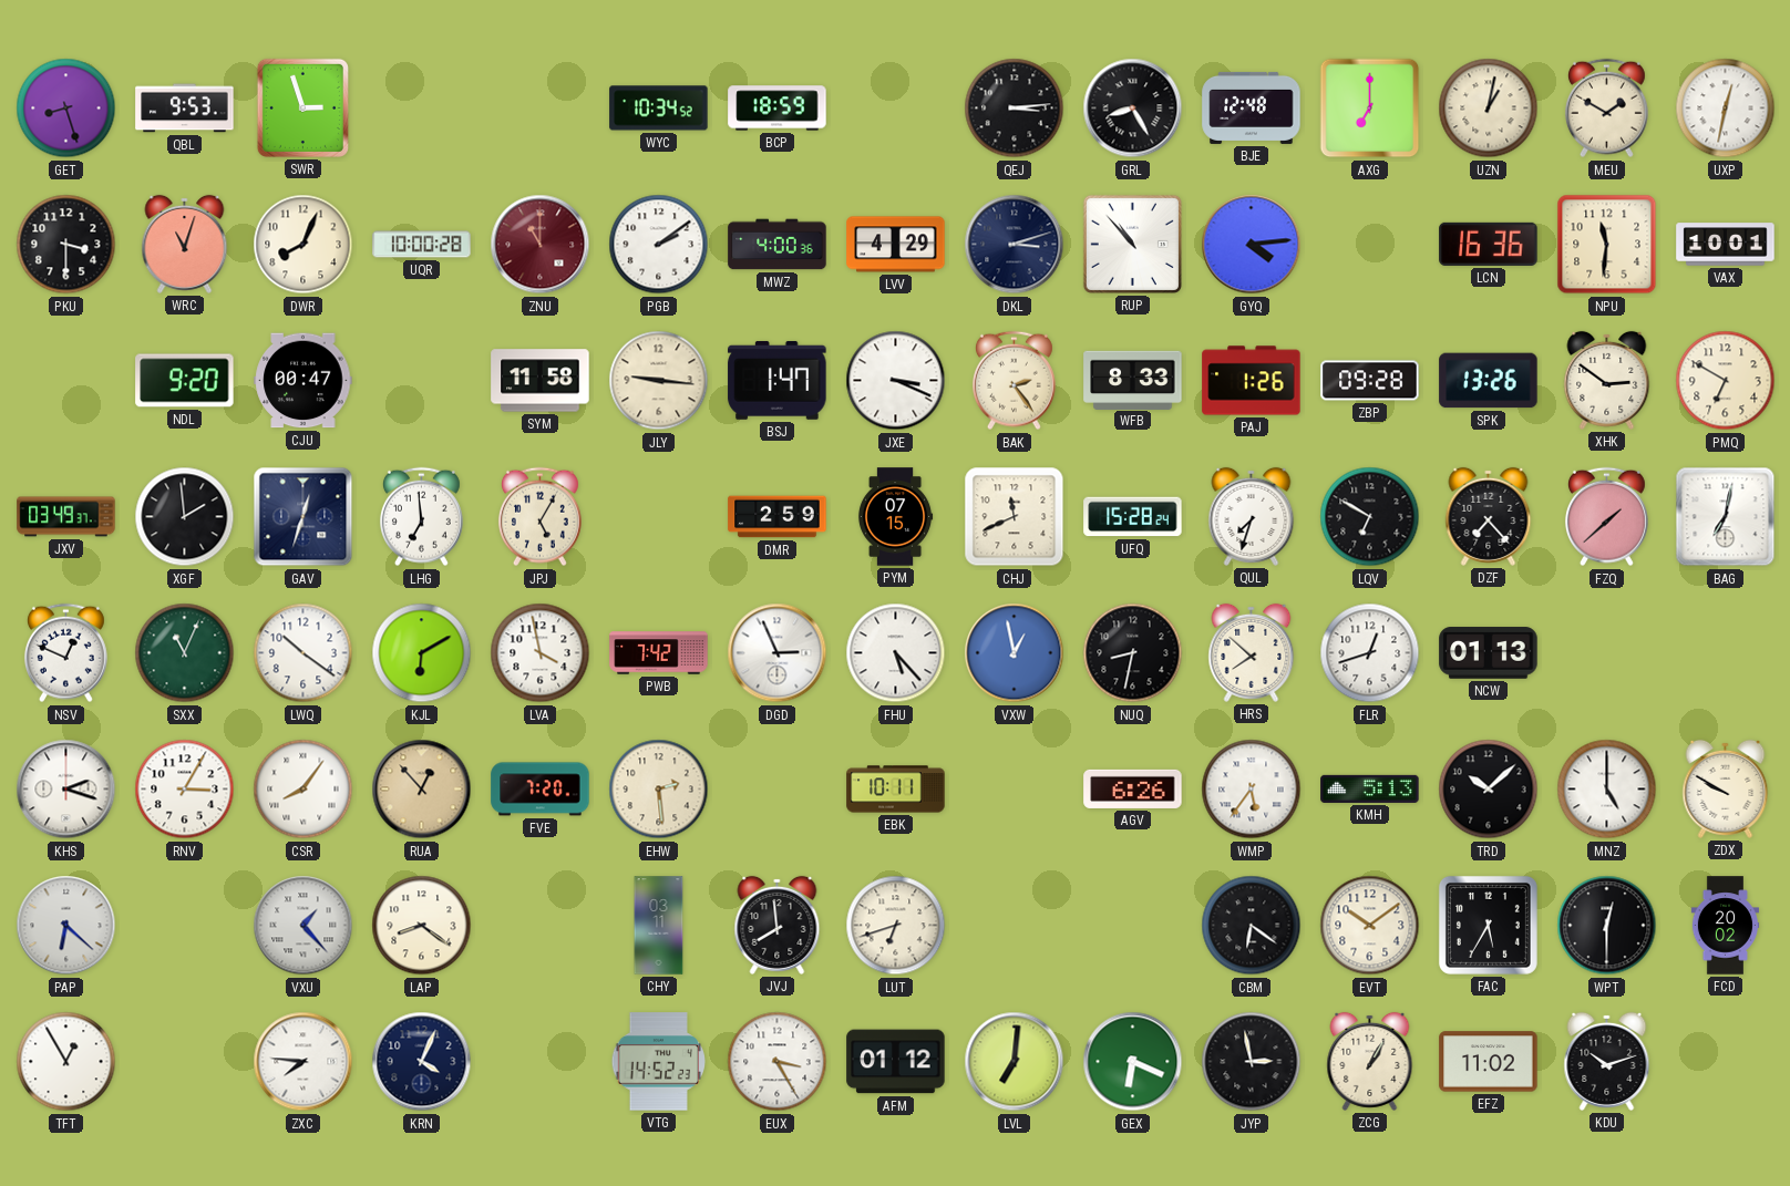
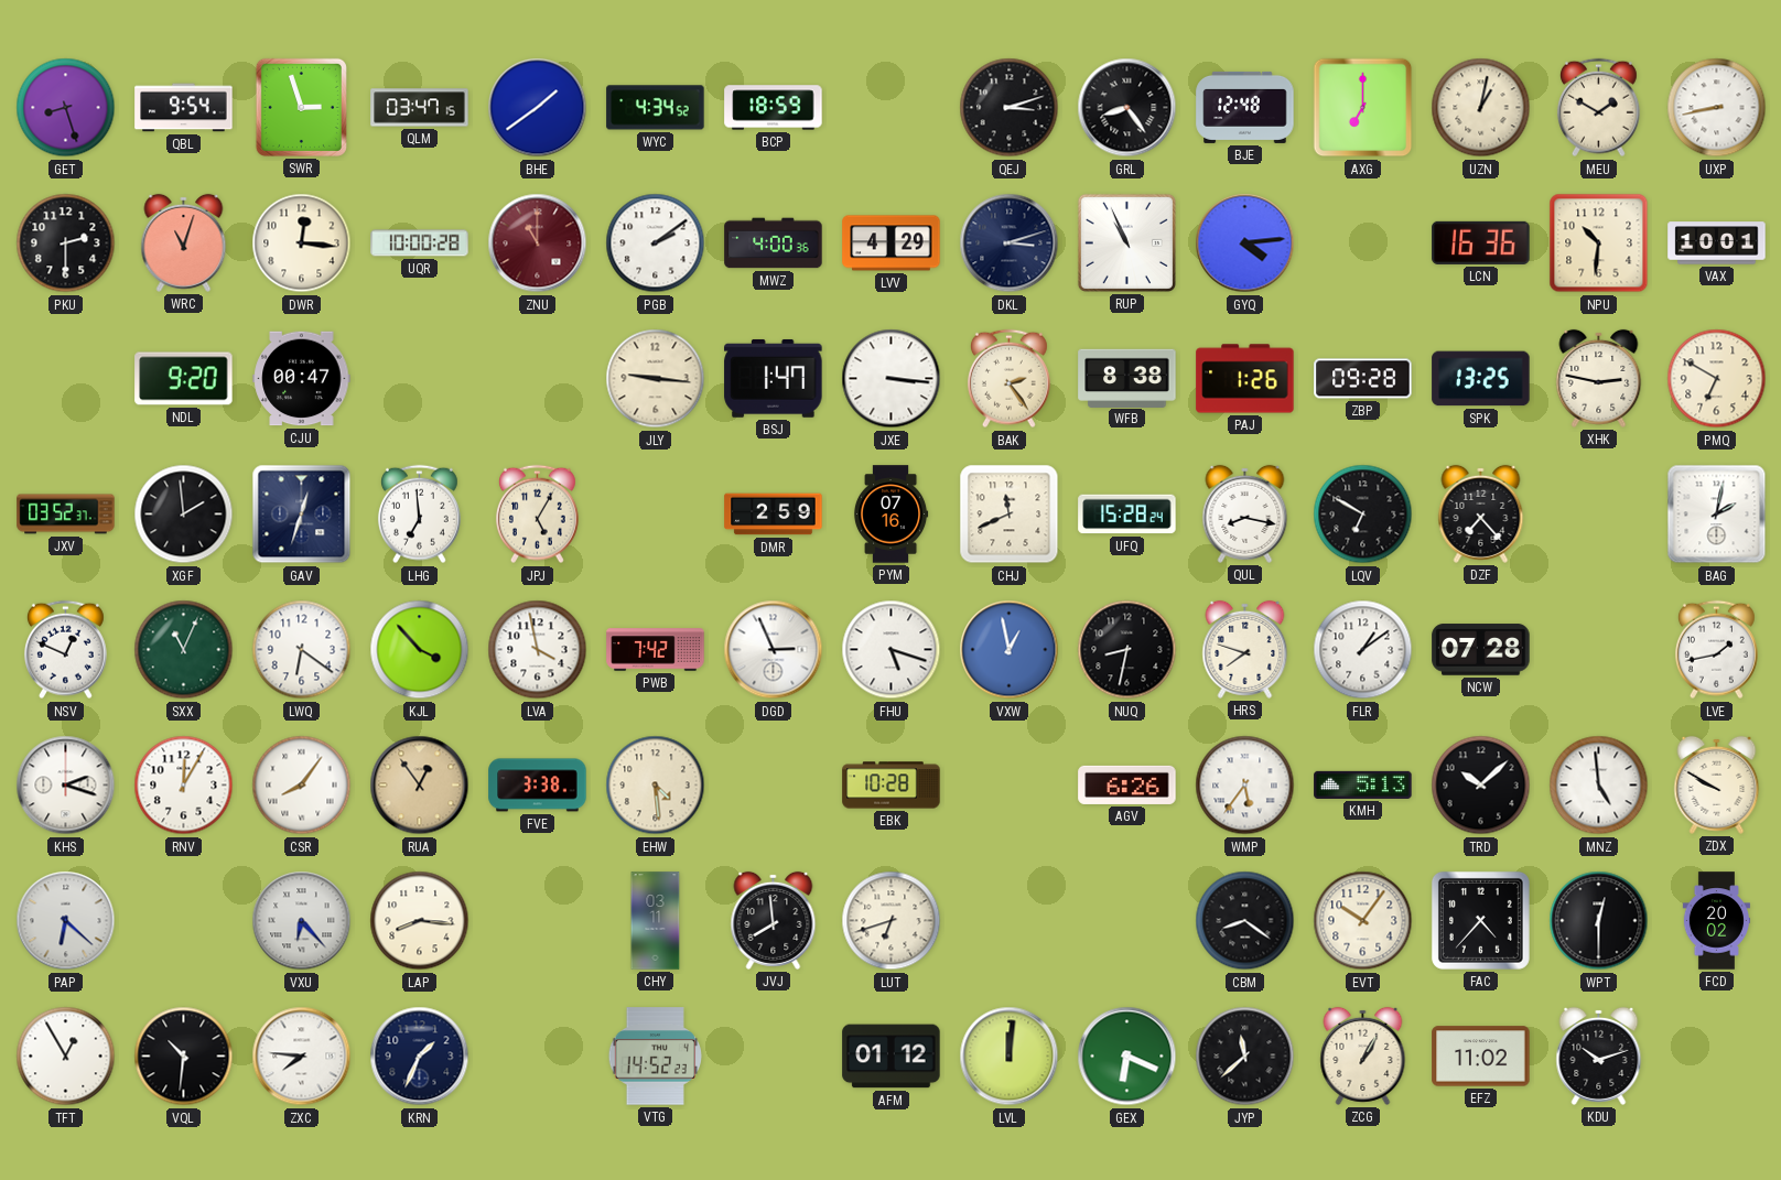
QBL: 9:53 -> 9:54 (184, 108)
QLM: none -> 03:47 (420, 108)
BHE: none -> 1:39 (538, 108)
WYC: 10:34 -> 4:34 (656, 108)
QEJ: 3:14 -> 3:12 (1010, 108)
GRL: 8:25 -> 8:24 (1127, 108)
UXP: 12:32 -> 8:43 (1717, 108)
PKU: 3:30 -> 2:30 (66, 243)
DWR: 8:04 -> 12:16 (302, 243)
RUP: 10:53 -> 10:56 (1126, 242)
NPU: 11:31 -> 10:31 (1599, 243)
SYM: 11:58 -> none (541, 381)
JXE: 3:19 -> 3:16 (892, 379)
WFB: 8:33 -> 8:38 (1127, 378)
SPK: 13:26 -> 13:25 (1481, 379)
XHK: 2:51 -> 2:47 (1599, 378)
JXV: 03:49 -> 03:52 (66, 515)
PYM: 07:15 -> 07:16 (890, 515)
QUL: 7:33 -> 8:17 (1245, 513)
FZQ: 1:38 -> none (1606, 517)
BAG: 7:02 -> 2:02 (1717, 515)
LWQ: 10:21 -> 6:21 (302, 650)
KJL: 6:10 -> 3:53 (420, 650)
FHU: 5:23 -> 5:18 (892, 650)
HRS: 7:52 -> 7:48 (1245, 649)
FLR: 12:42 -> 1:09 (1363, 650)
NCW: 01:13 -> 07:28 (1481, 650)
LVE: none -> 1:43 (1716, 650)
RNV: 3:05 -> 12:05 (184, 786)
RUA: 12:53 -> 12:54 (420, 786)
FVE: 7:20 -> 3:38 (538, 786)
EHW: 2:29 -> 4:29 (656, 786)
EBK: 10:11 -> 10:28 (892, 786)
MNZ: 5:00 -> 4:59 (1599, 786)
VXU: 1:23 -> 6:23 (302, 921)
LAP: 8:21 -> 8:16 (420, 921)
CBM: 6:21 -> 8:21 (1245, 921)
EVT: 10:09 -> 10:06 (1363, 921)
FAC: 5:35 -> 4:37 (1480, 920)
VQL: none -> 10:31 (184, 1057)
KRN: 4:04 -> 1:34 (420, 1057)
EUX: 3:25 -> none (778, 1062)
LVL: 7:01 -> 12:01 (1010, 1057)
JYP: 2:58 -> 11:38 (1245, 1057)
